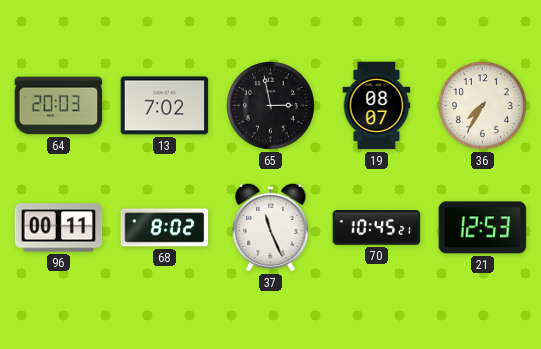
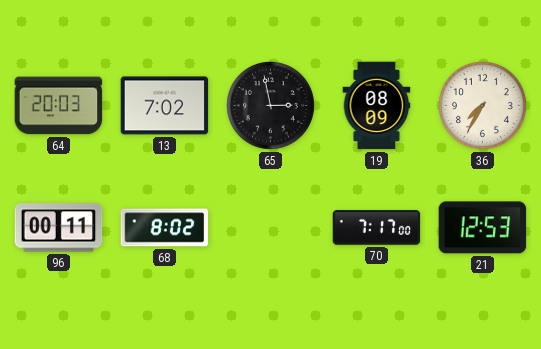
19: 08:07 -> 08:09 (377, 106)
37: 11:26 -> none (271, 227)
70: 10:45 -> 7:17 (377, 228)
